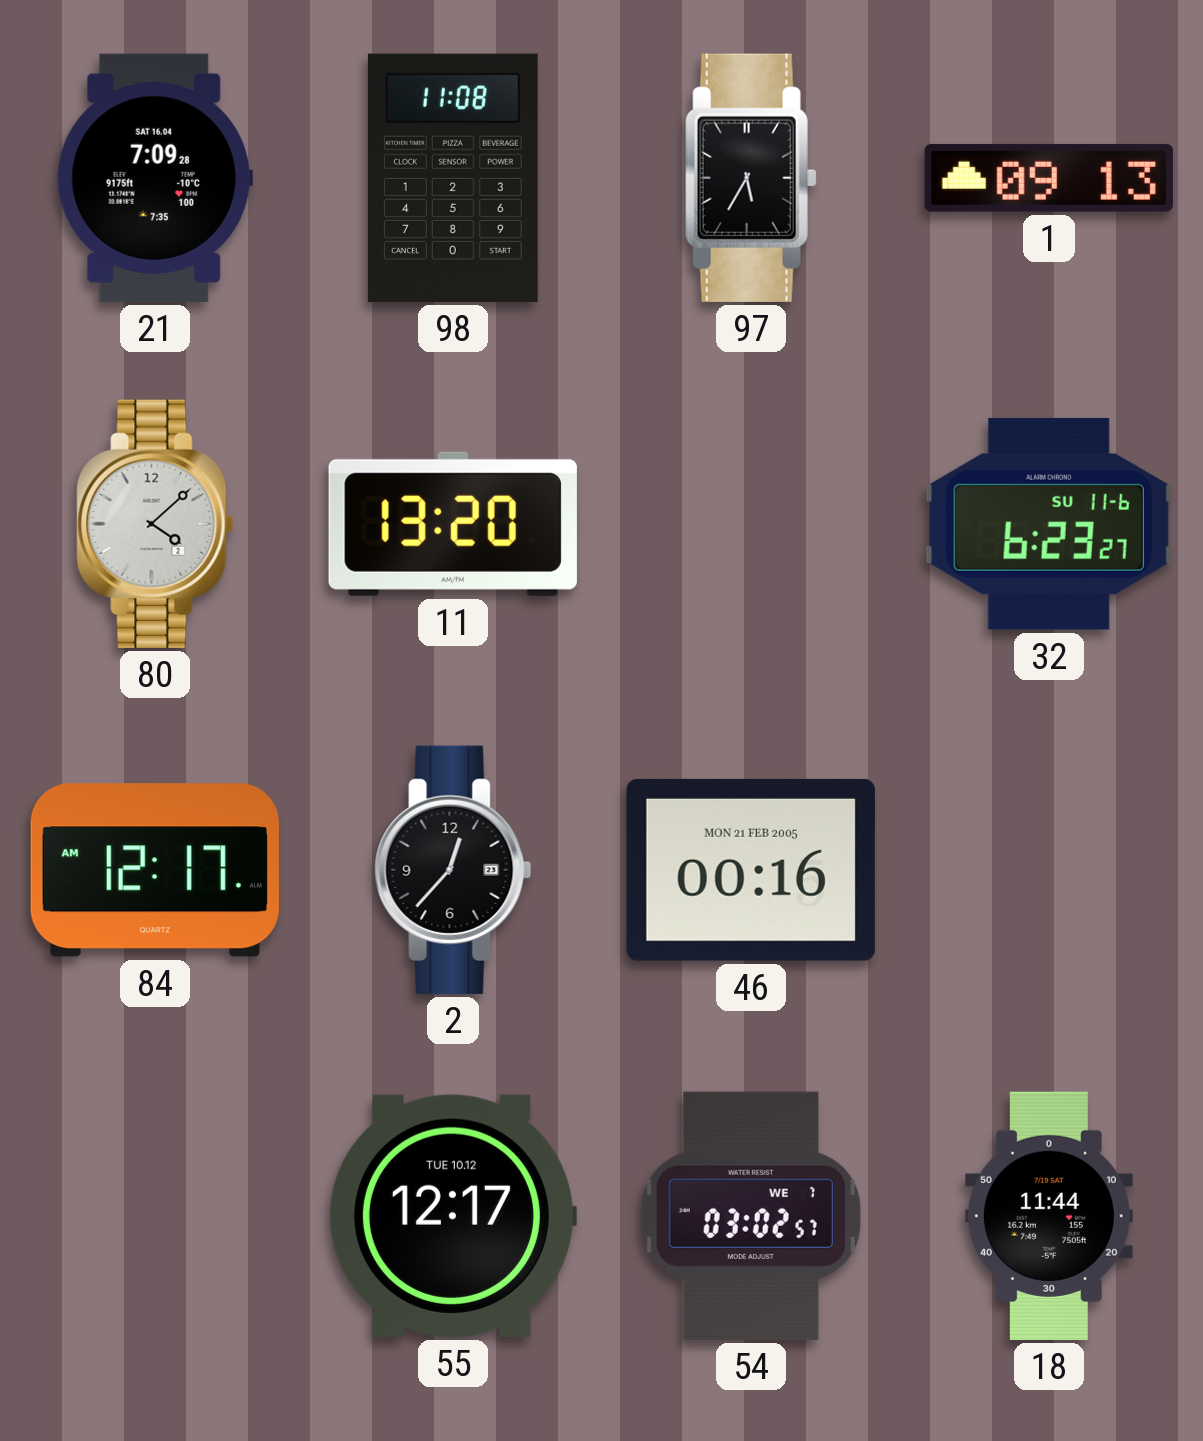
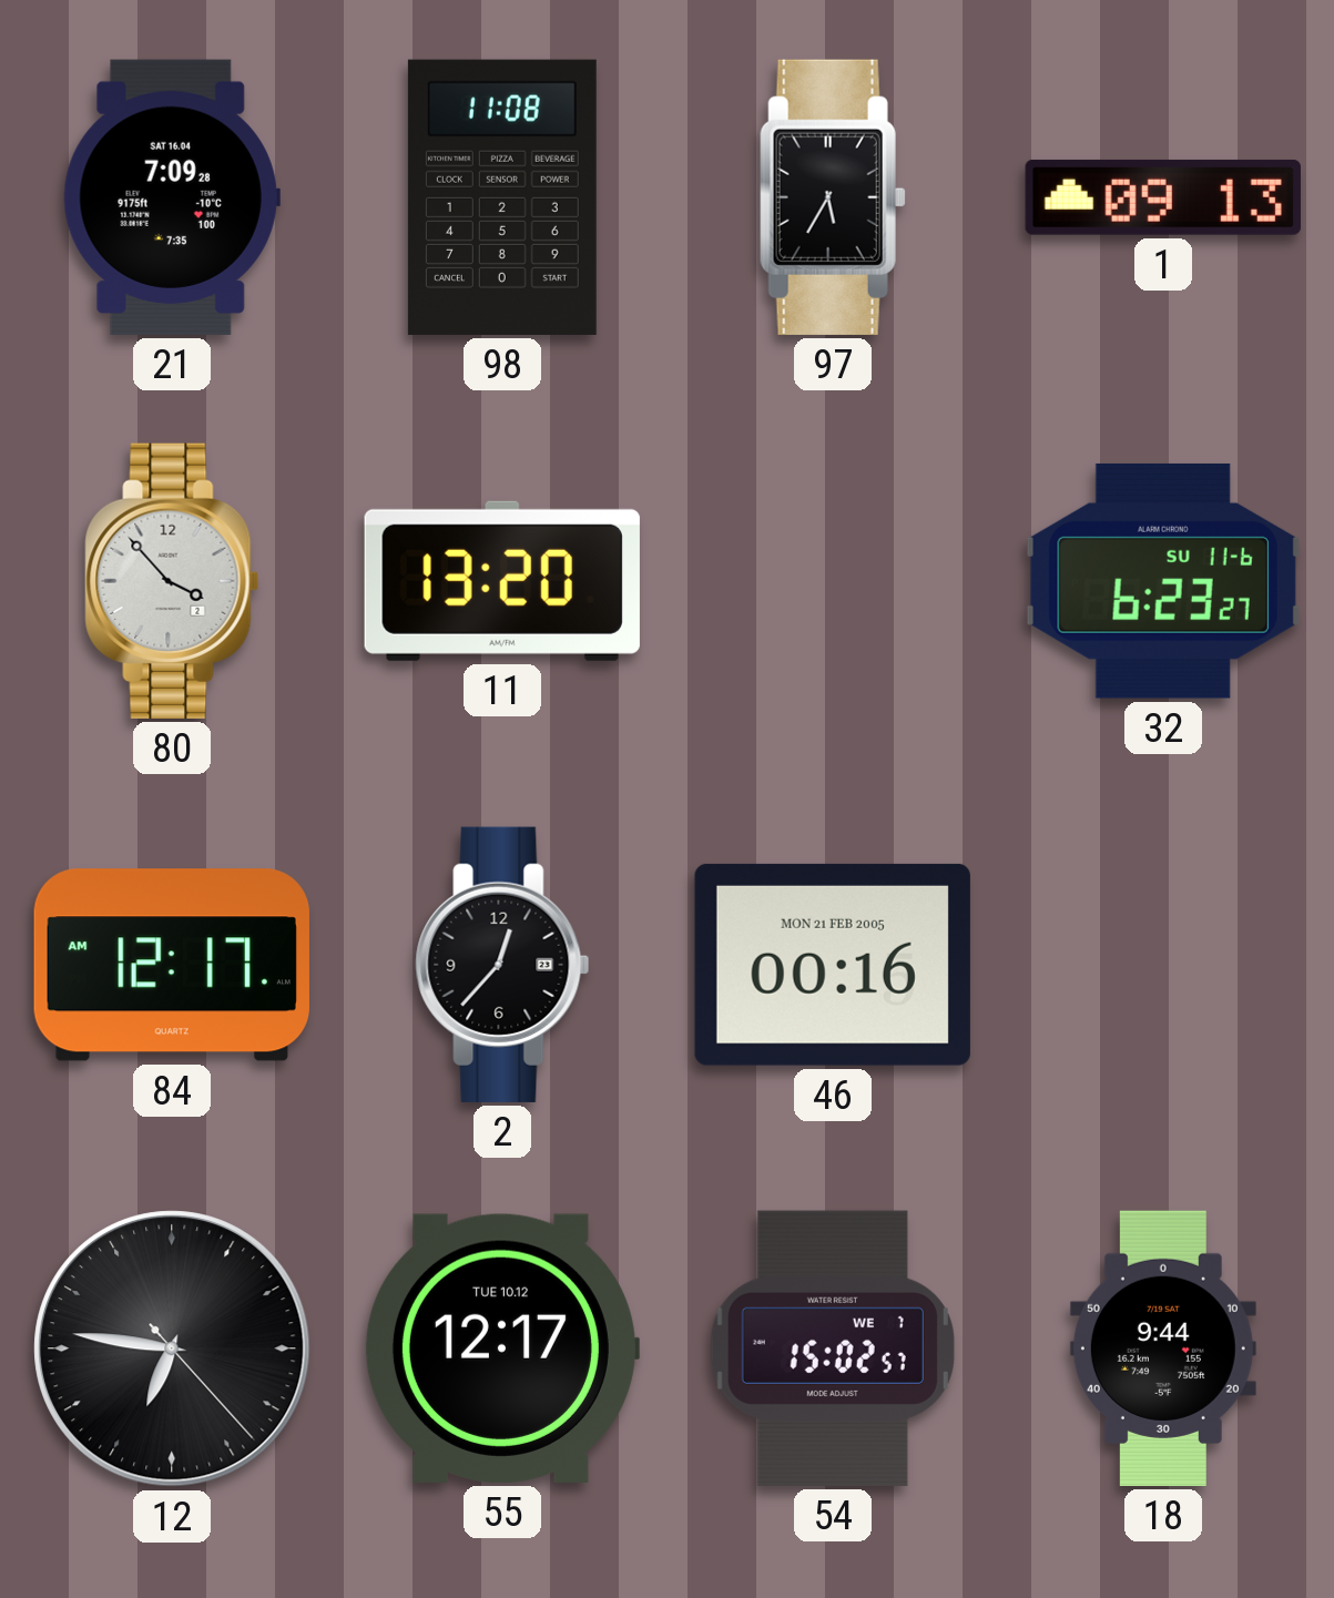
80: 4:08 -> 3:53 (172, 581)
12: none -> 6:46 (172, 1348)
54: 03:02 -> 15:02 (833, 1348)
18: 11:44 -> 9:44 (1163, 1348)
